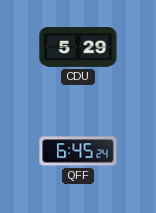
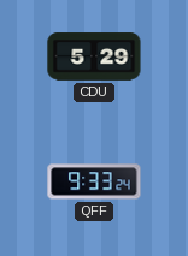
QFF: 6:45 -> 9:33 (94, 181)
